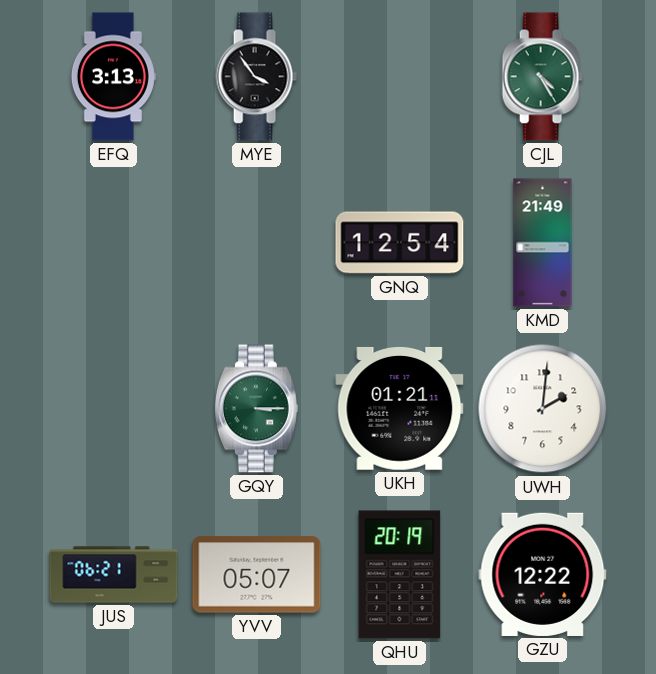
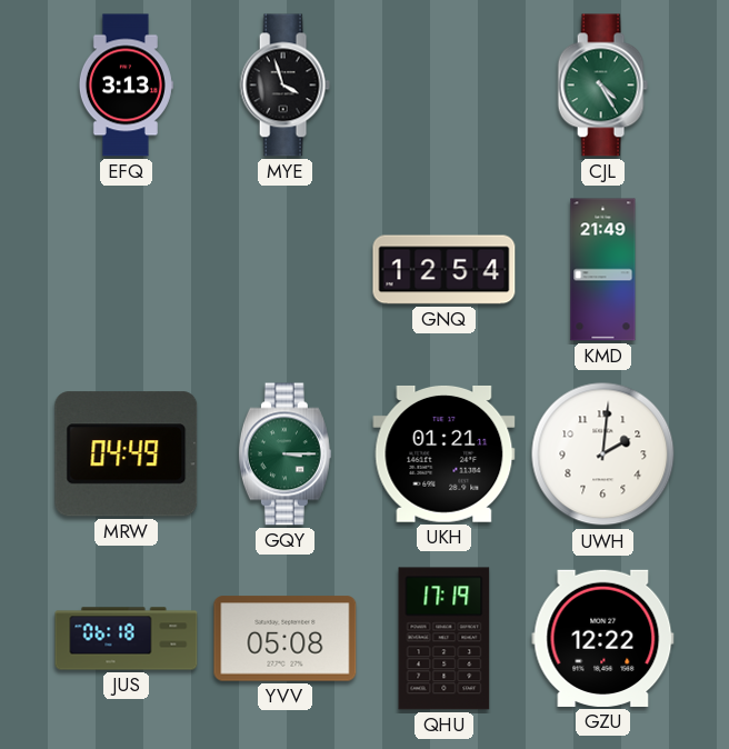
MYE: 3:54 -> 3:57 (284, 86)
MRW: none -> 04:49 (127, 455)
JUS: 06:21 -> 06:18 (127, 639)
YVV: 05:07 -> 05:08 (286, 639)
QHU: 20:19 -> 17:19 (445, 639)
